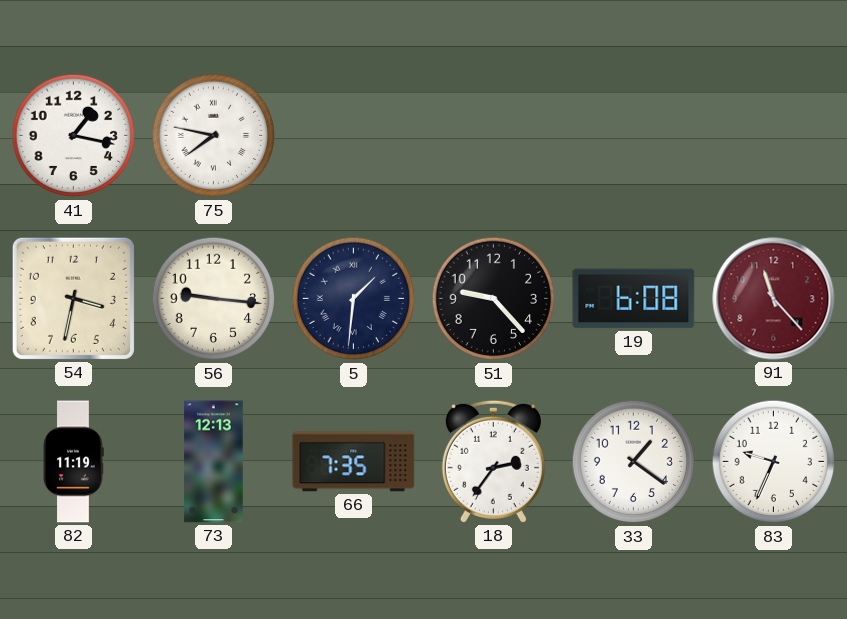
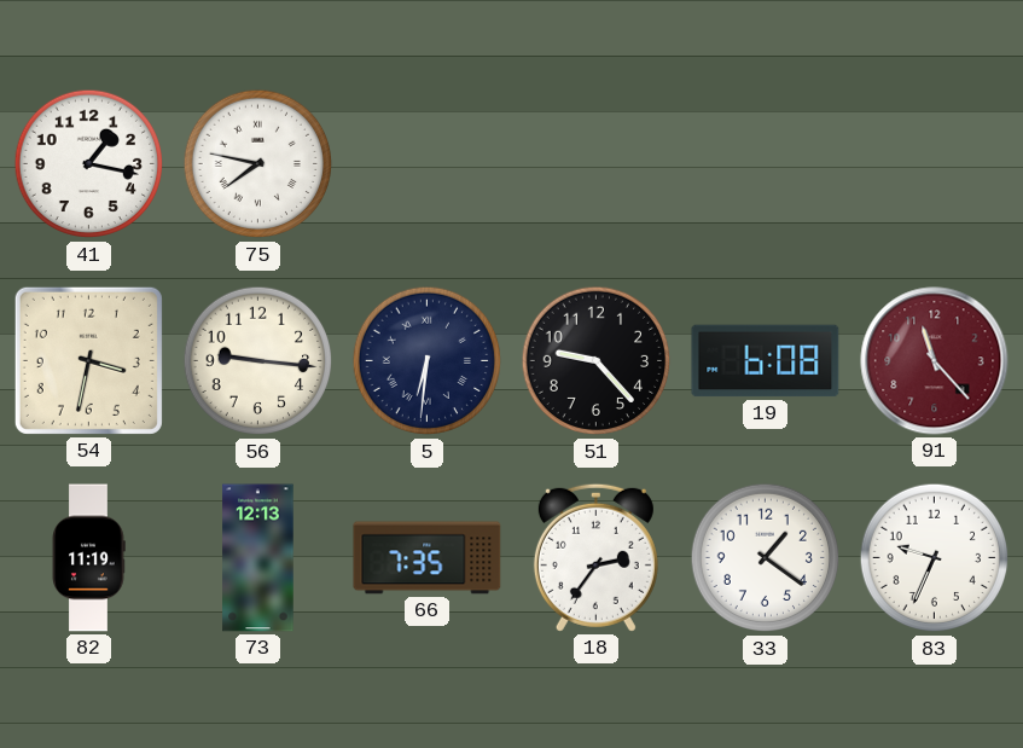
5: 1:31 -> 6:31 (428, 361)
